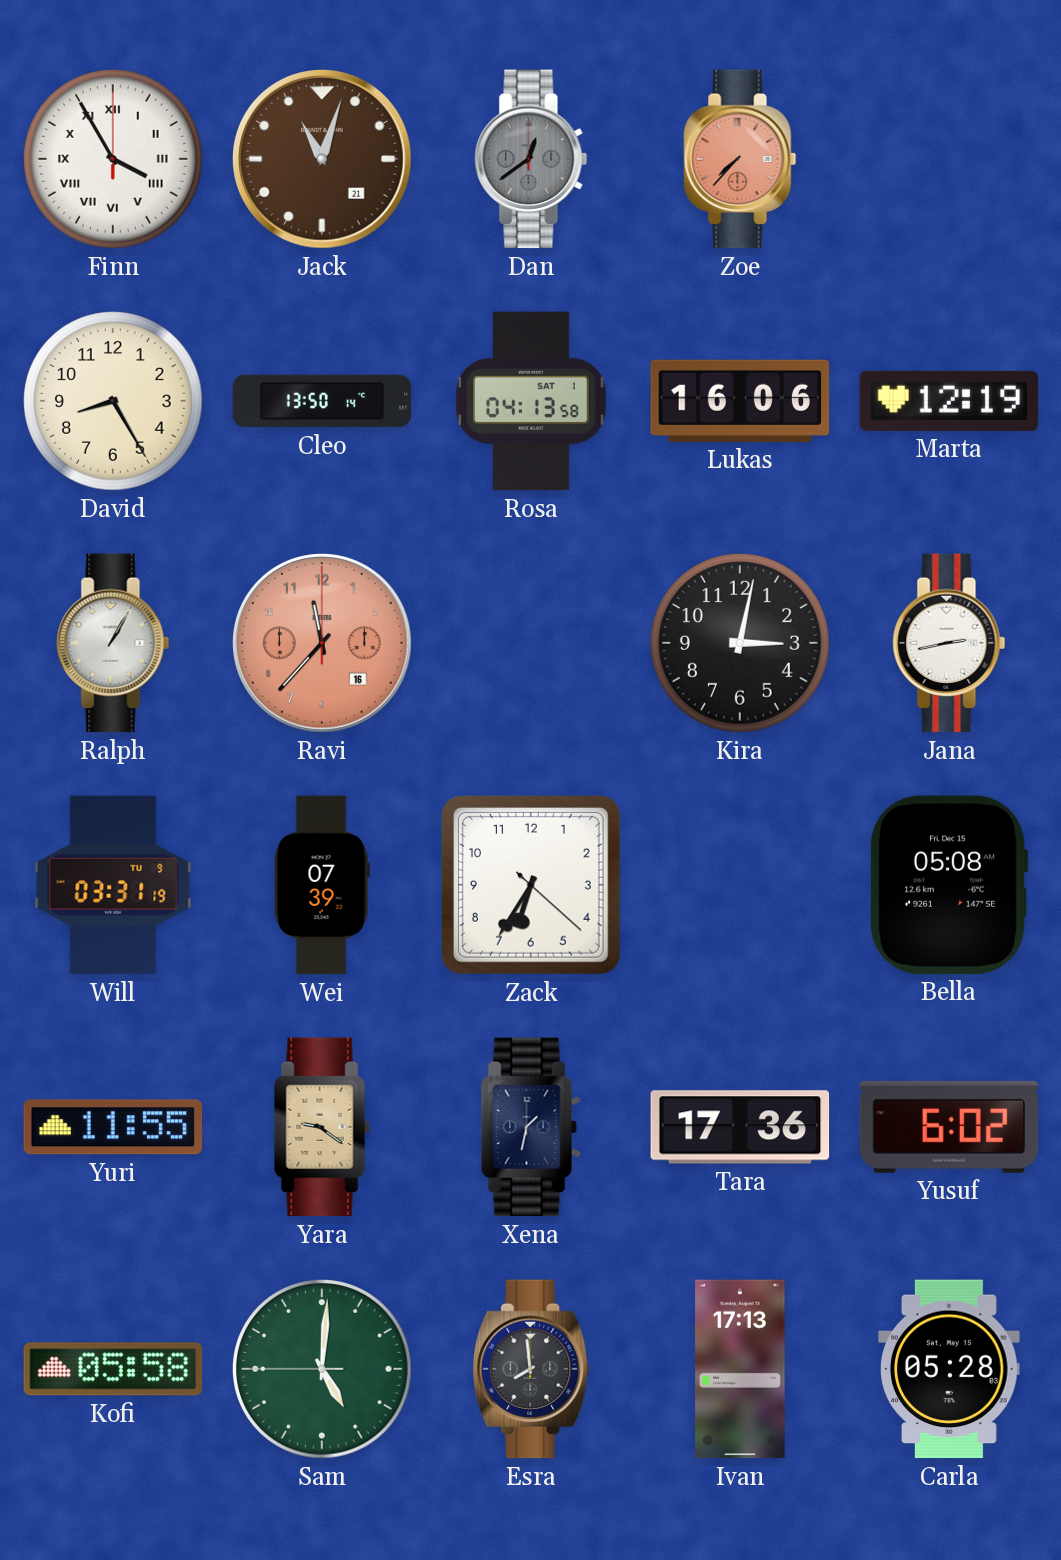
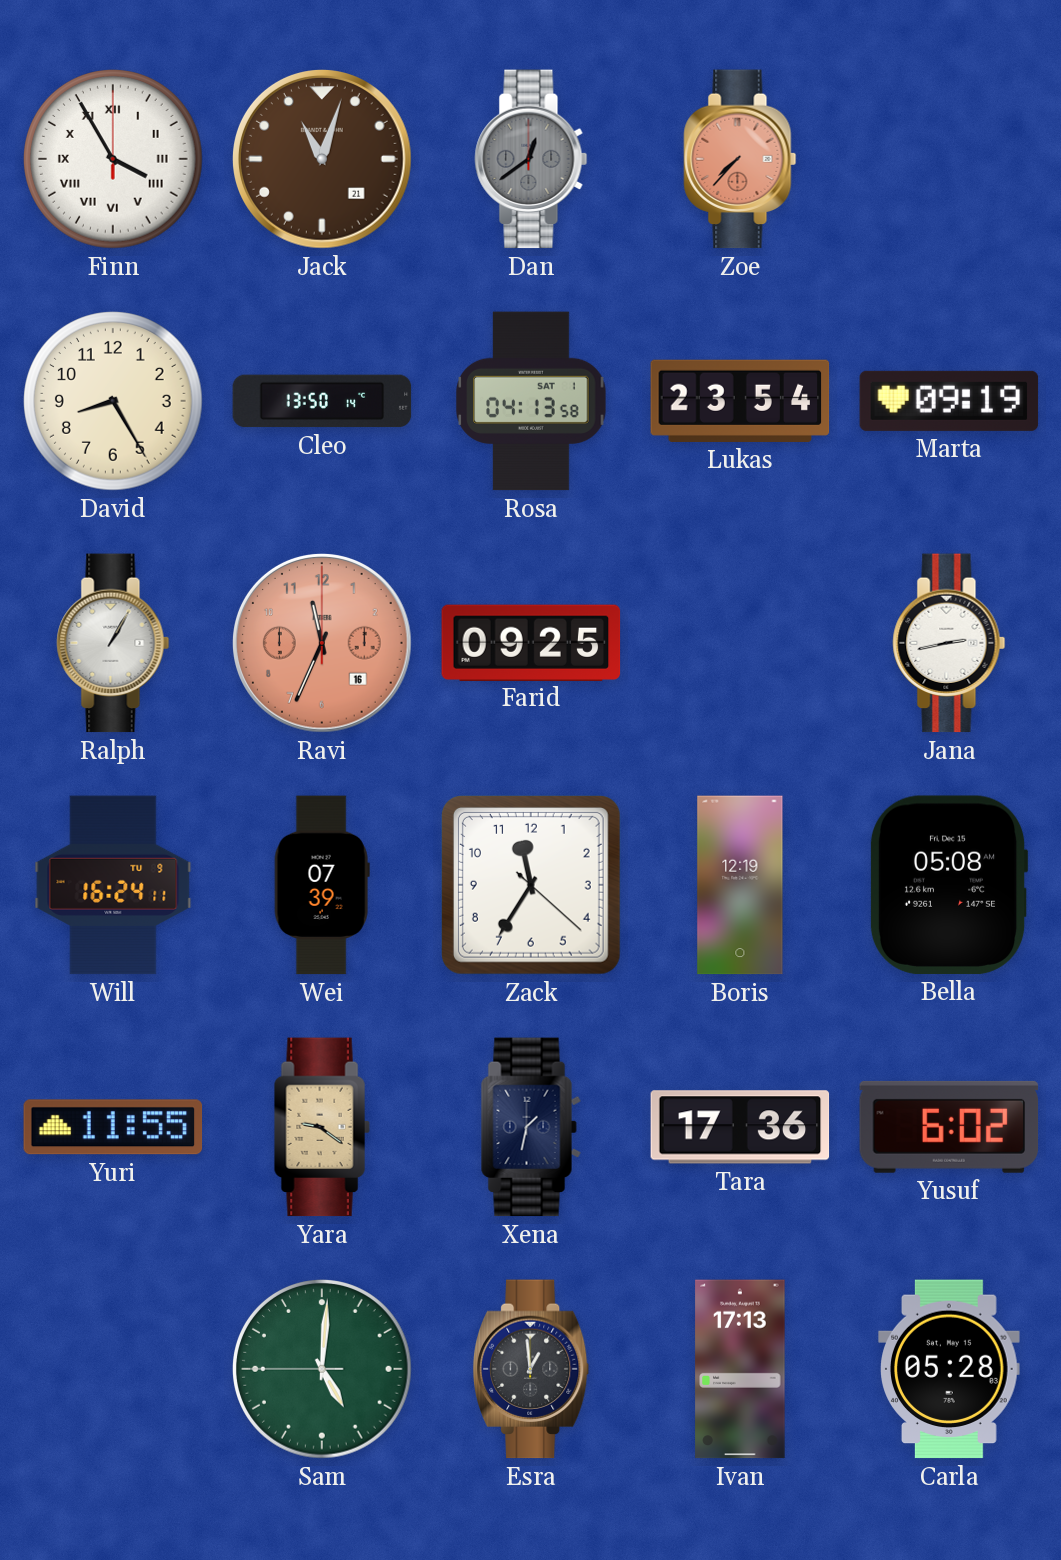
Lukas: 16:06 -> 23:54 (740, 401)
Marta: 12:19 -> 09:19 (949, 401)
Ravi: 11:37 -> 11:34 (323, 644)
Farid: none -> 09:25 (531, 642)
Kira: 3:02 -> none (741, 644)
Will: 03:31 -> 16:24 (113, 885)
Zack: 6:35 -> 11:35 (531, 885)
Boris: none -> 12:19 (740, 885)
Kofi: 05:58 -> none (113, 1369)
Esra: 7:59 -> 12:59 (531, 1369)
